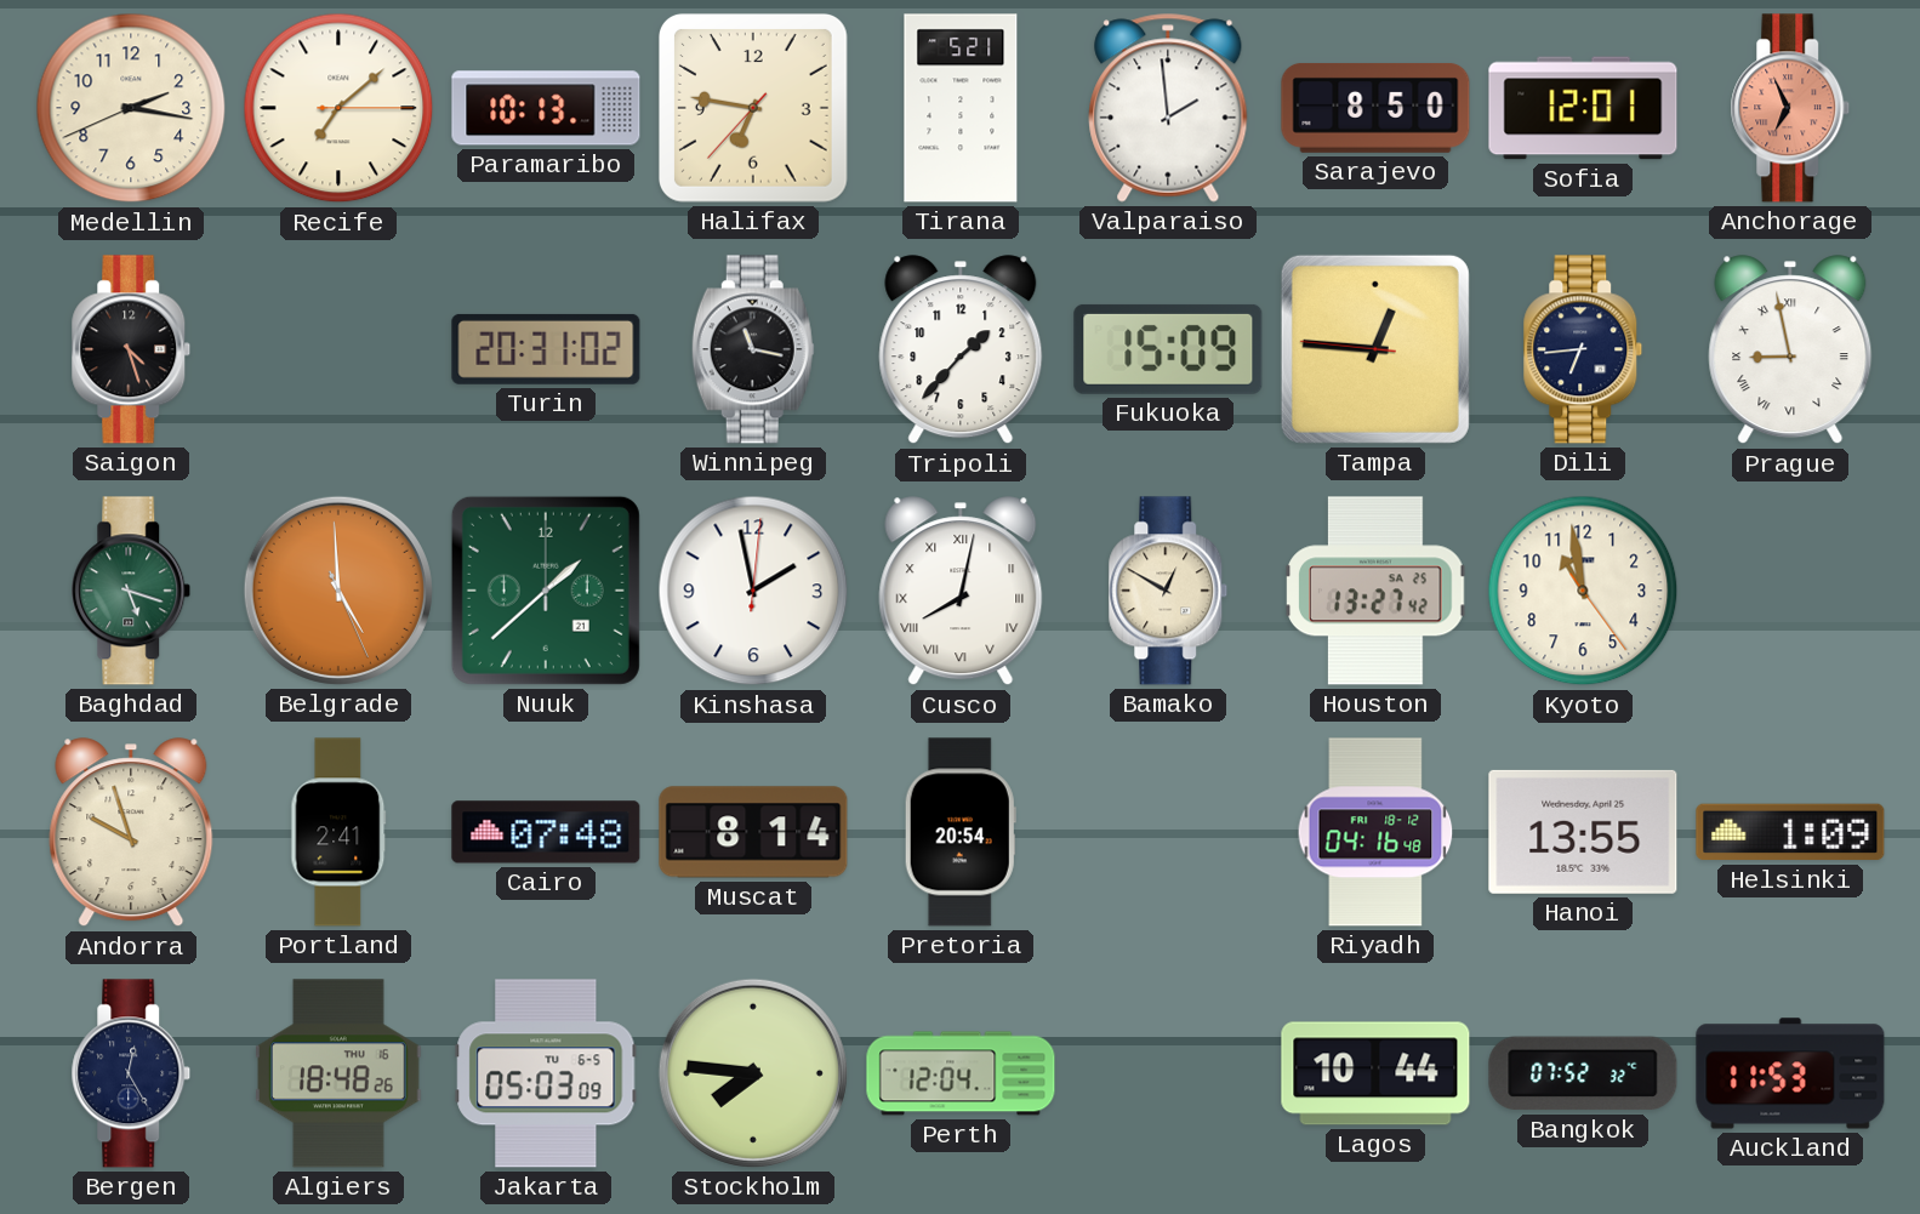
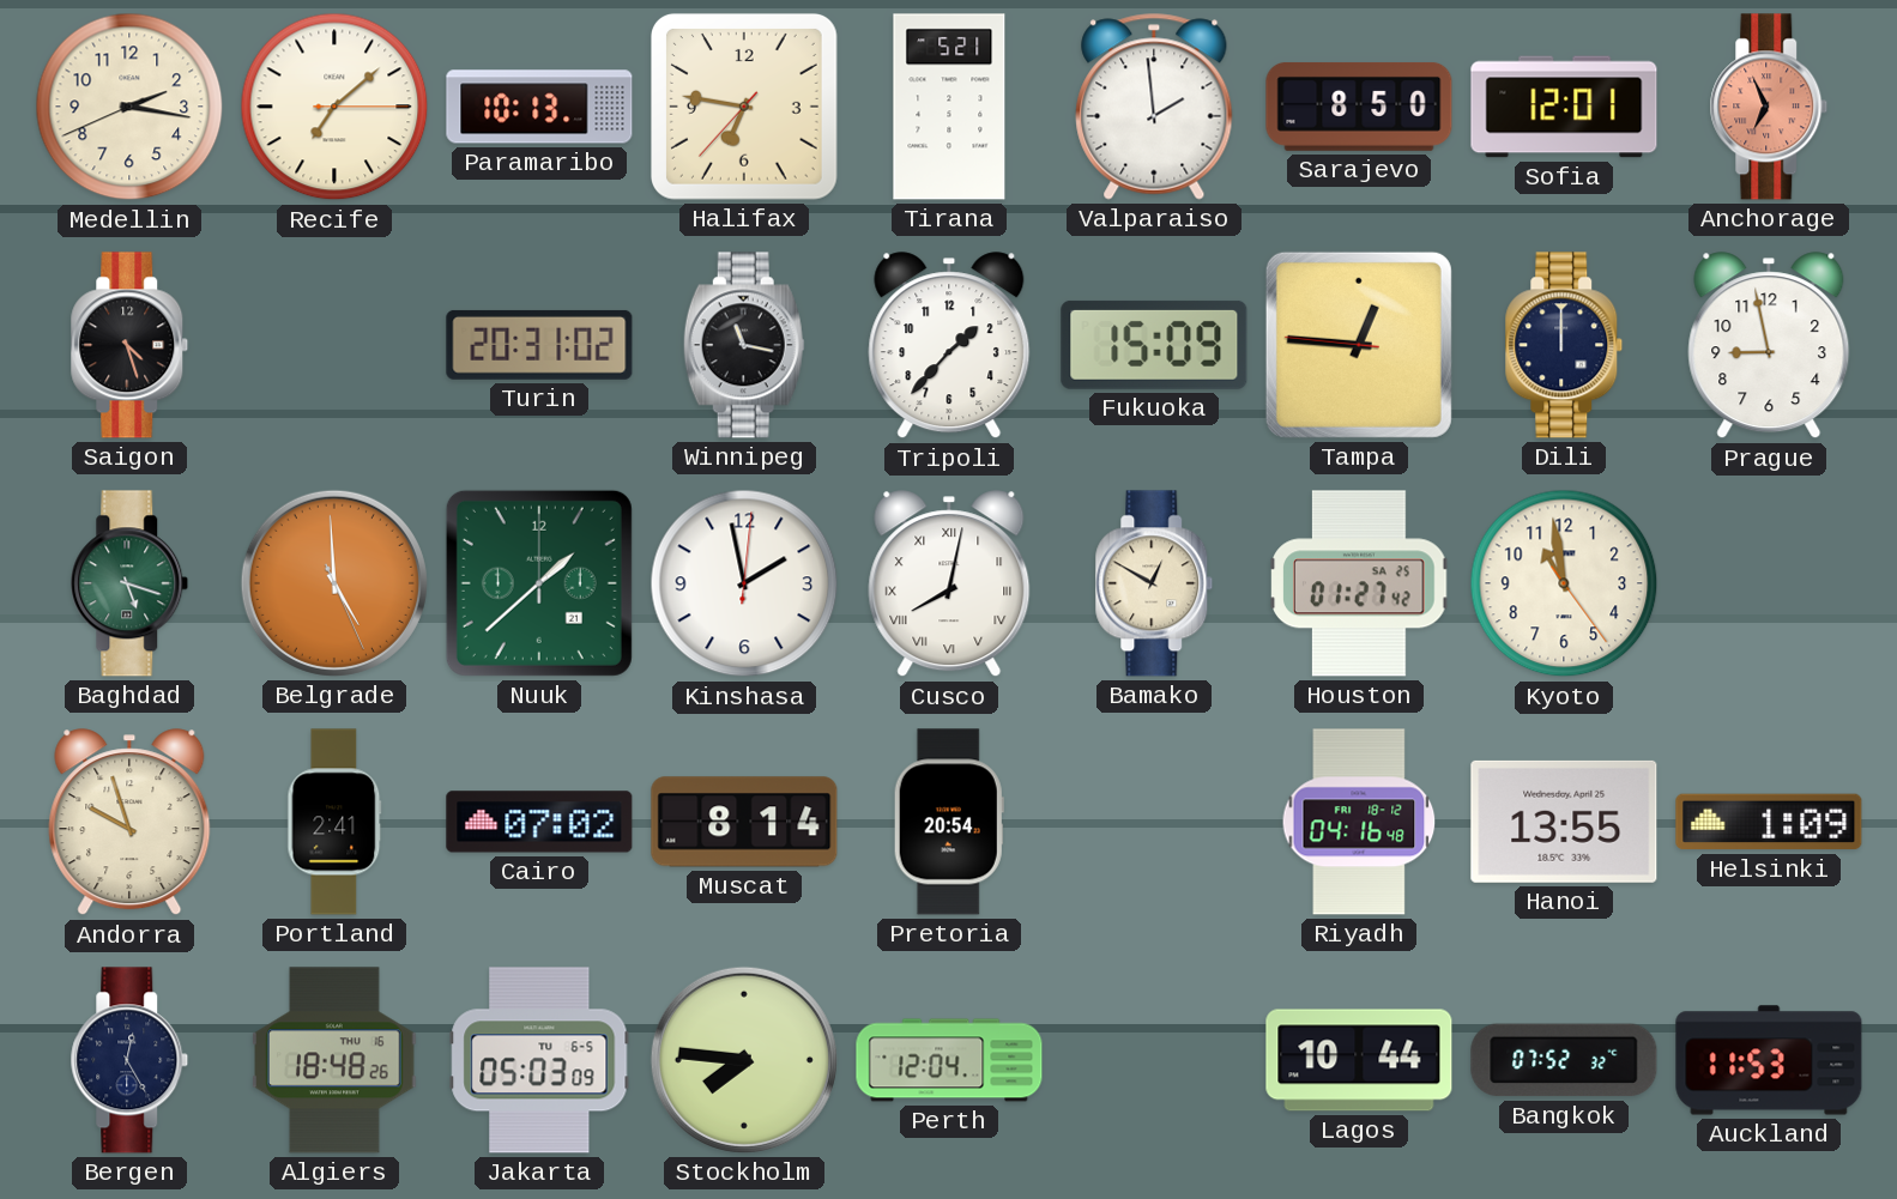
Dili: 6:44 -> 12:00 (1564, 345)
Prague numerals: Roman -> Arabic (1769, 346)
Houston: 13:27 -> 01:27 (1359, 583)
Cairo: 07:48 -> 07:02 (539, 822)
